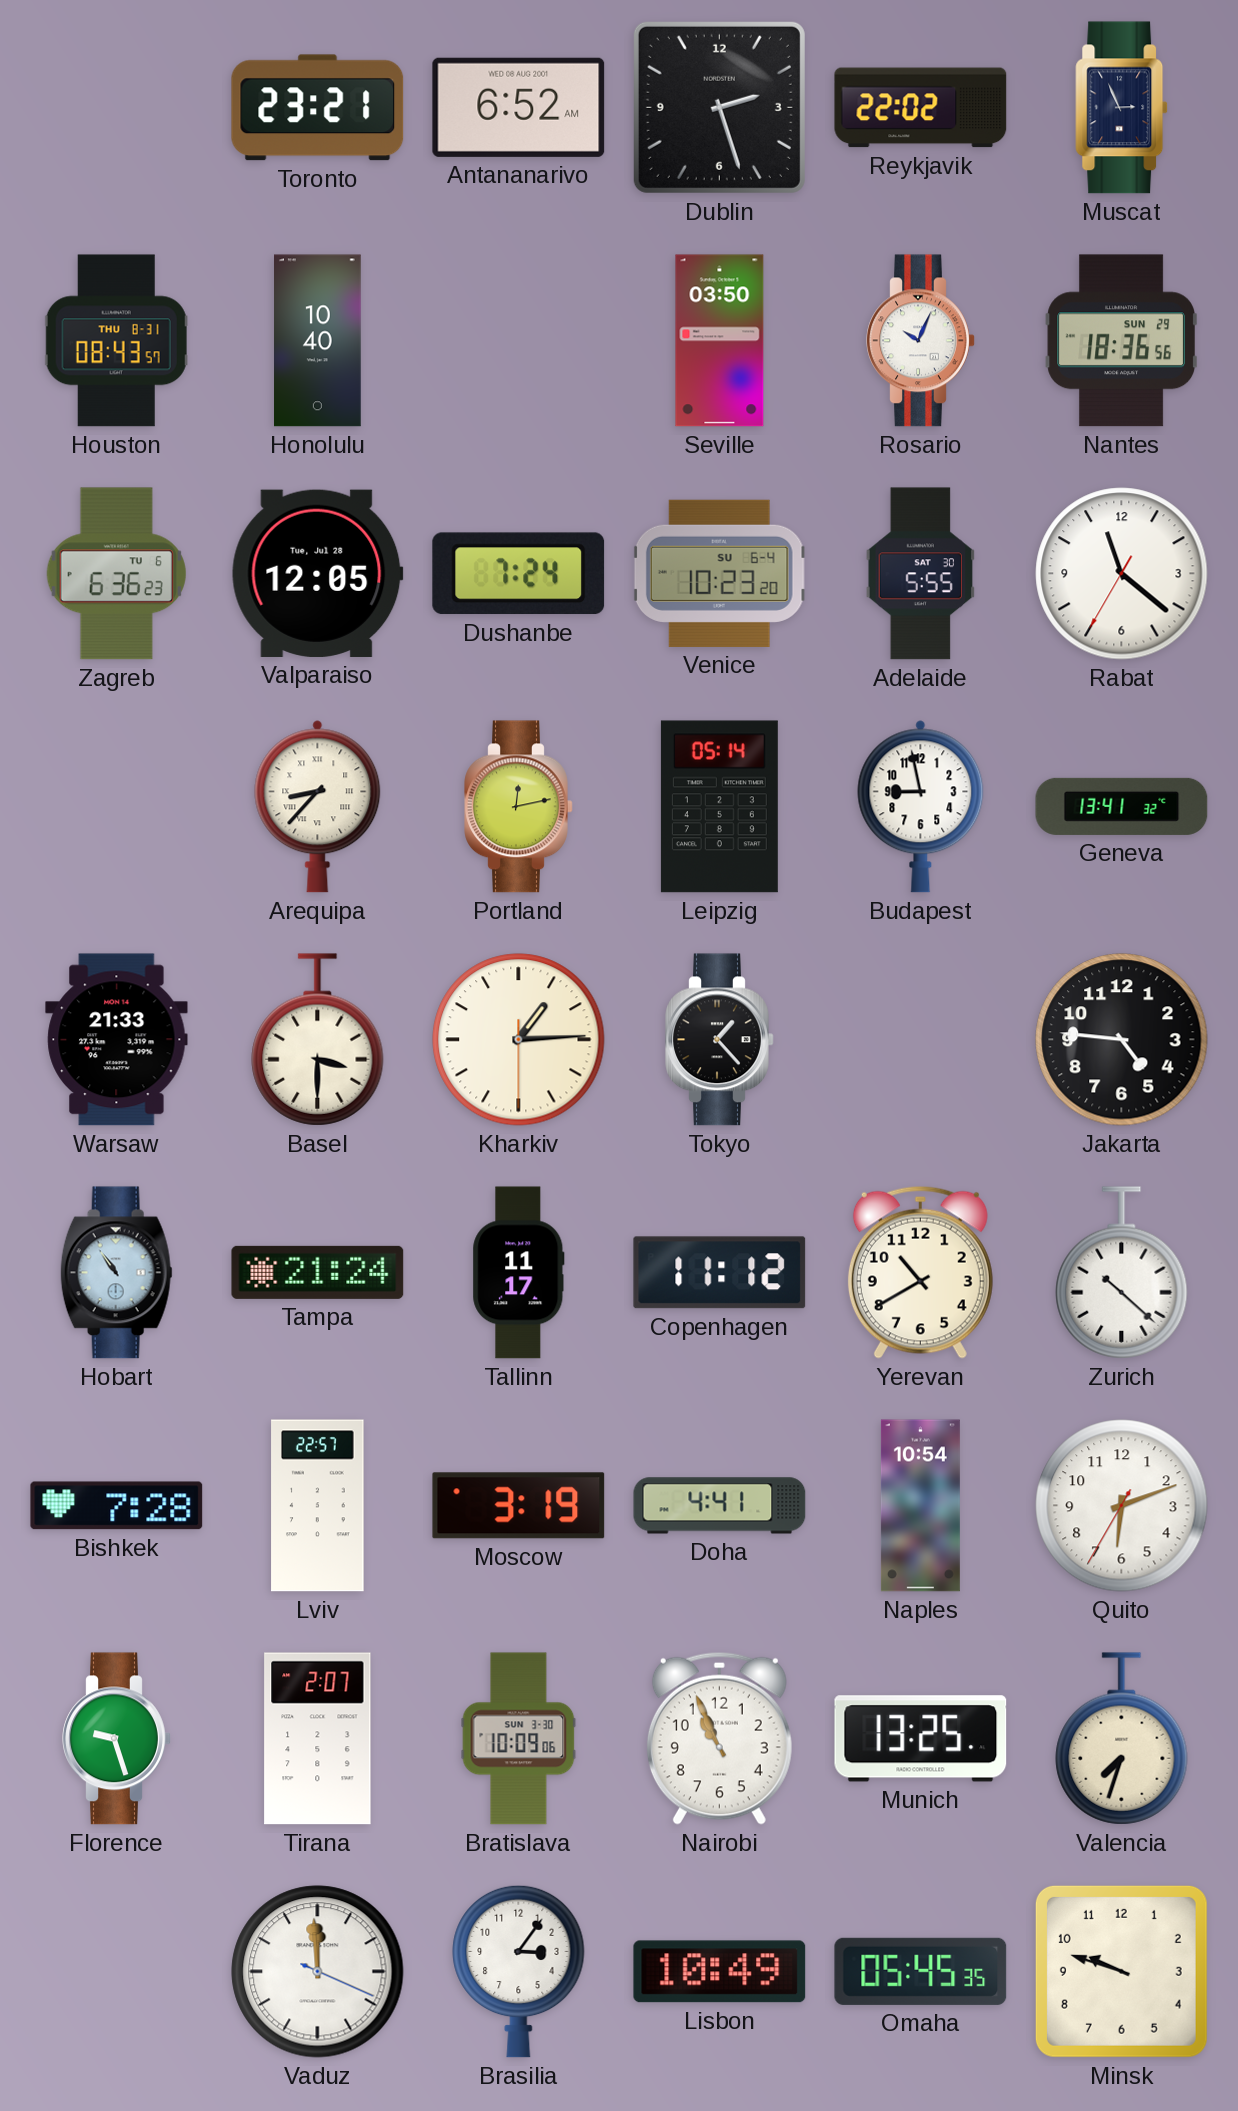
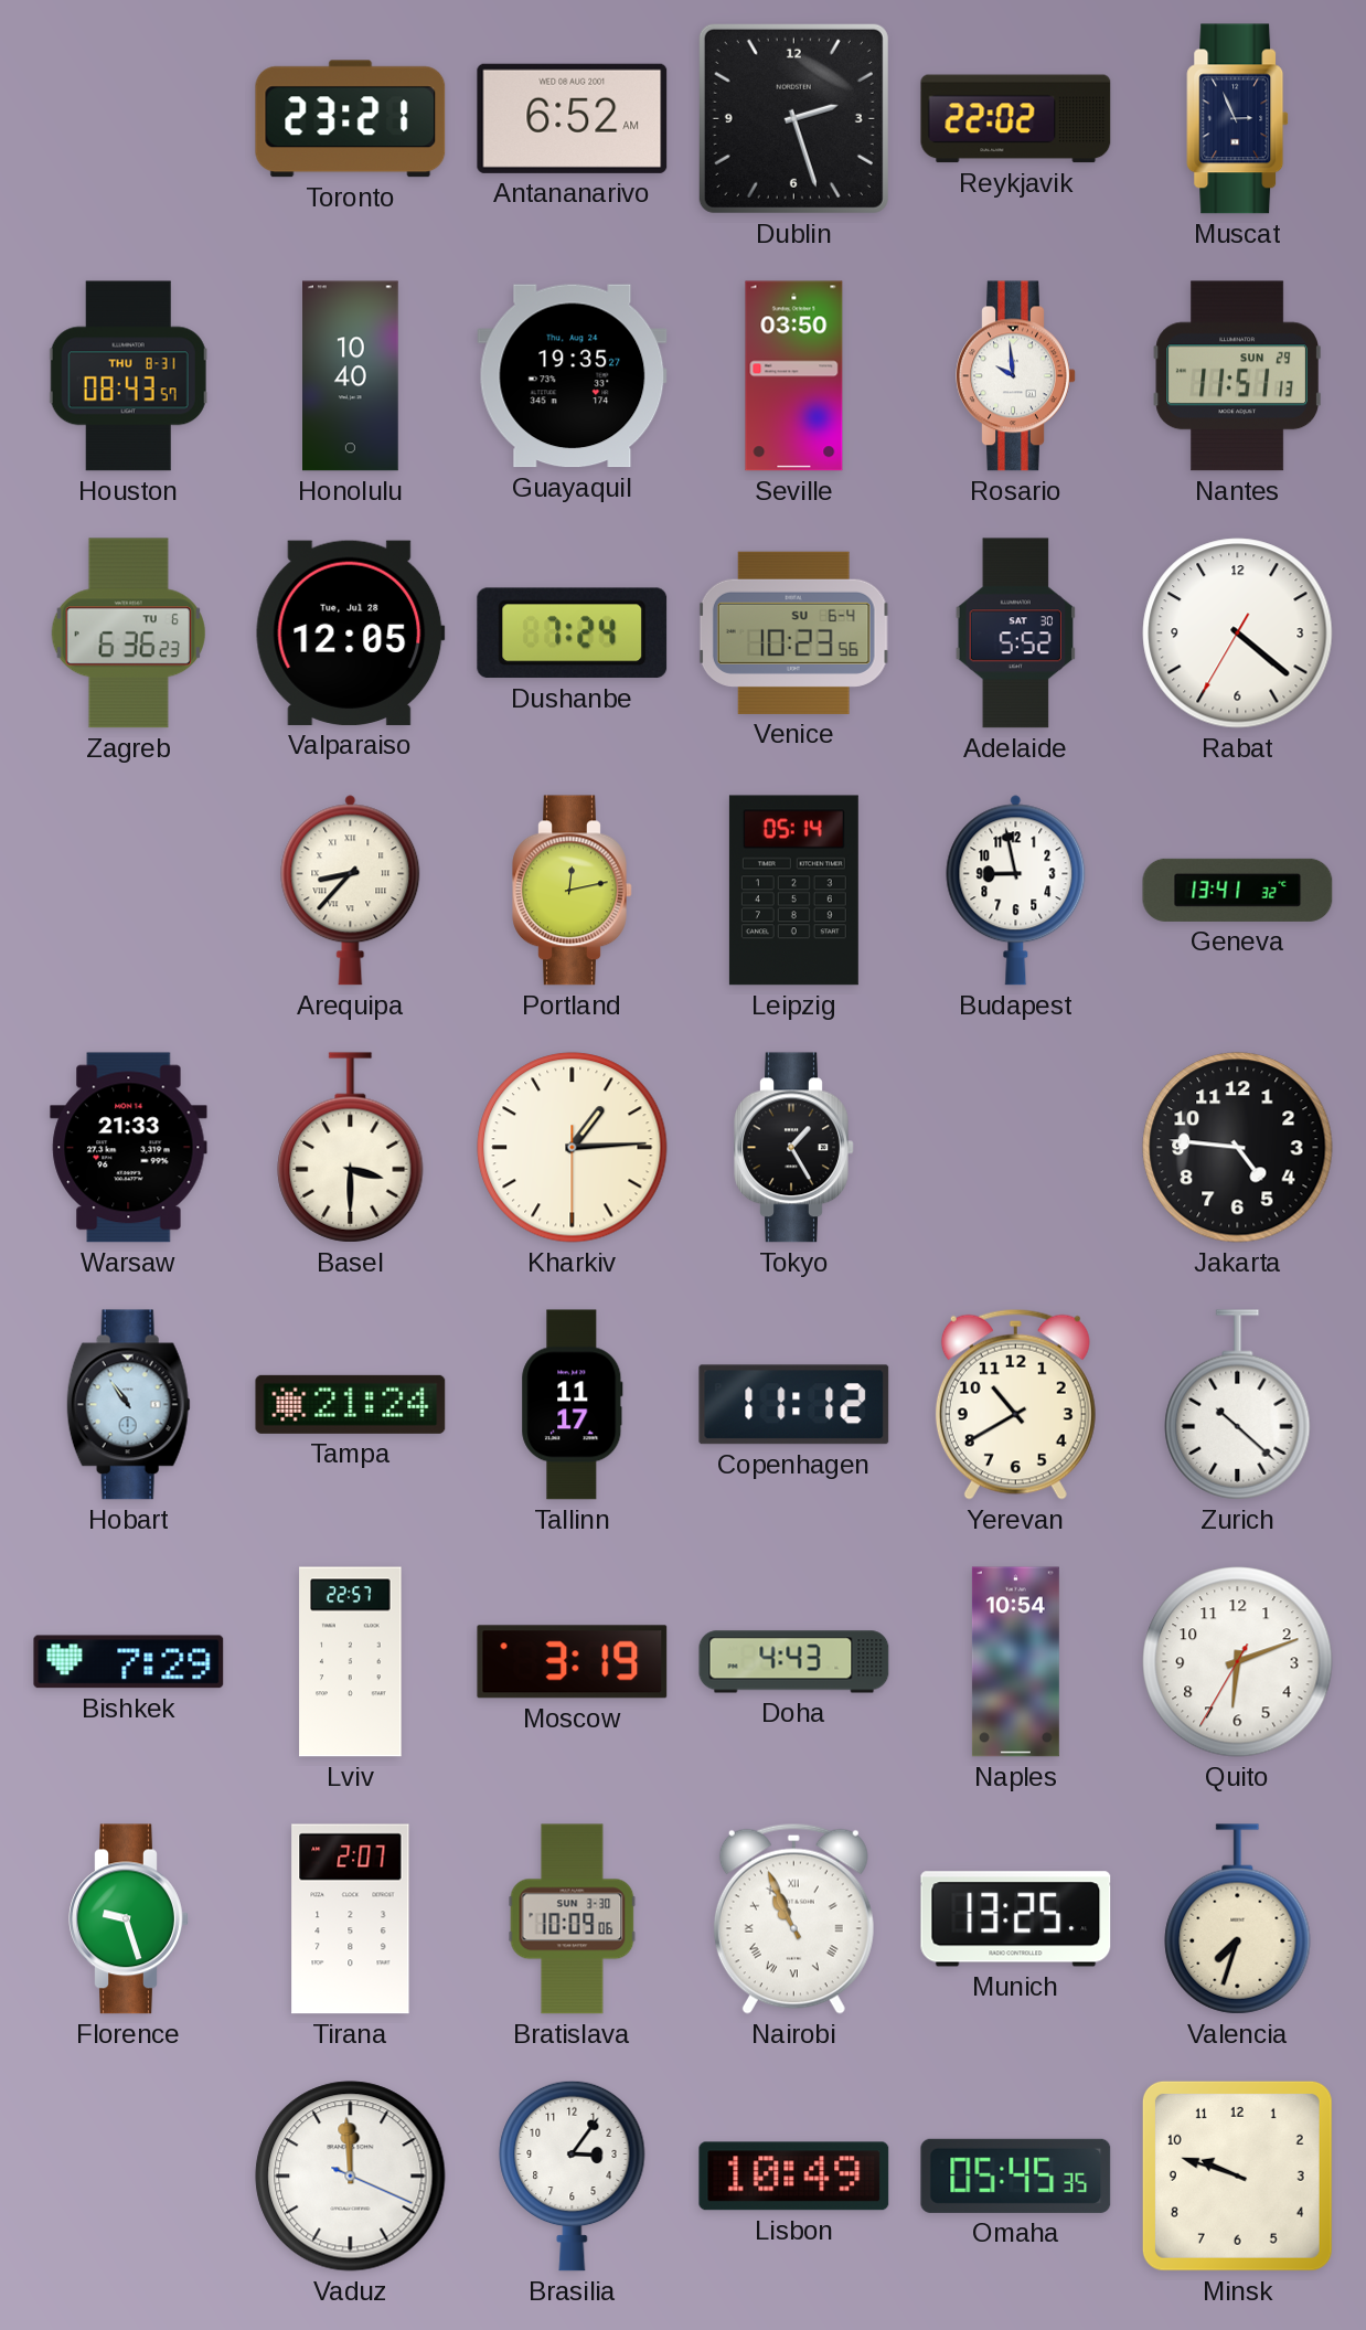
Guayaquil: none -> 19:35 (573, 376)
Rosario: 10:04 -> 9:59 (1016, 376)
Nantes: 18:36 -> 11:51 (1237, 376)
Venice: 10:23:20 -> 10:23:56 (793, 632)
Adelaide: 5:55 -> 5:52 (1016, 634)
Rabat: 11:21 -> 4:21 (1238, 634)
Tokyo: 1:23 -> 1:25 (794, 1148)
Bishkek: 7:28 -> 7:29 (129, 1662)
Doha: 4:41 -> 4:43 (794, 1662)
Nairobi numerals: Arabic -> Roman (793, 1918)
